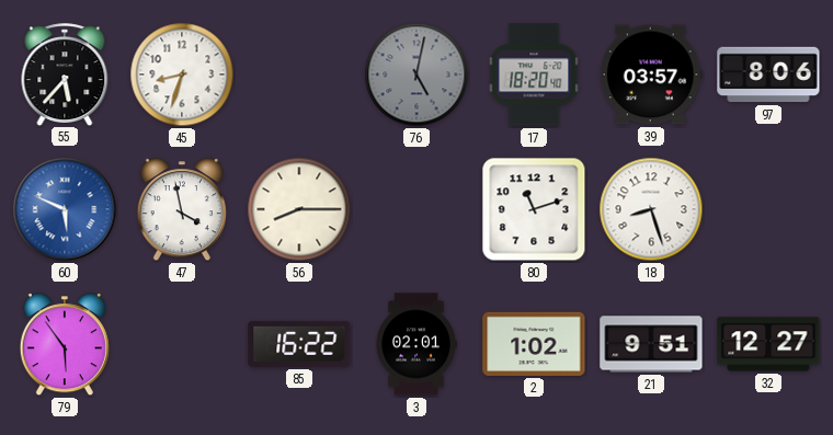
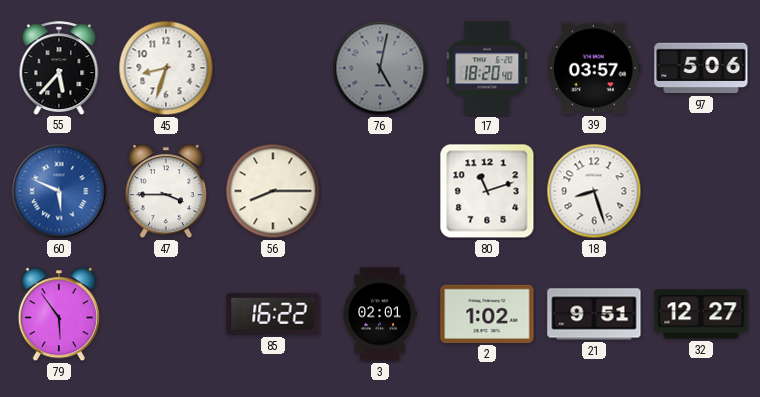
97: 8:06 -> 5:06 (701, 68)
47: 3:58 -> 3:45 (166, 192)
